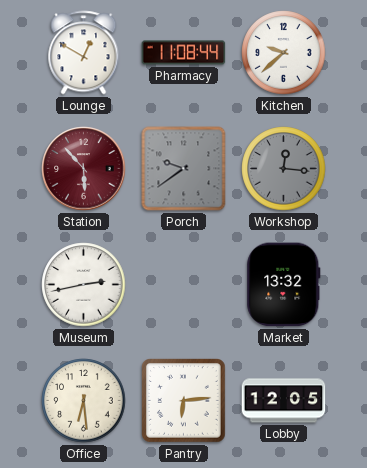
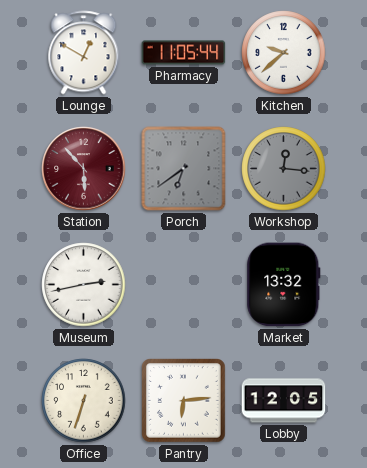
Pharmacy: 11:08 -> 11:05 (184, 53)
Porch: 9:39 -> 6:39 (184, 169)
Office: 6:29 -> 6:33 (84, 401)
